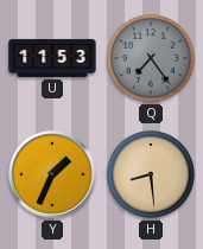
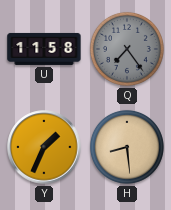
U: 11:53 -> 11:58 (44, 49)
